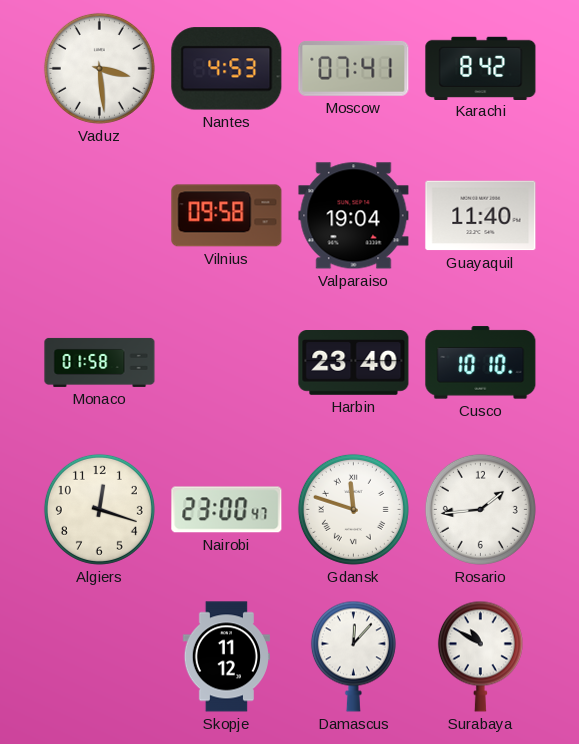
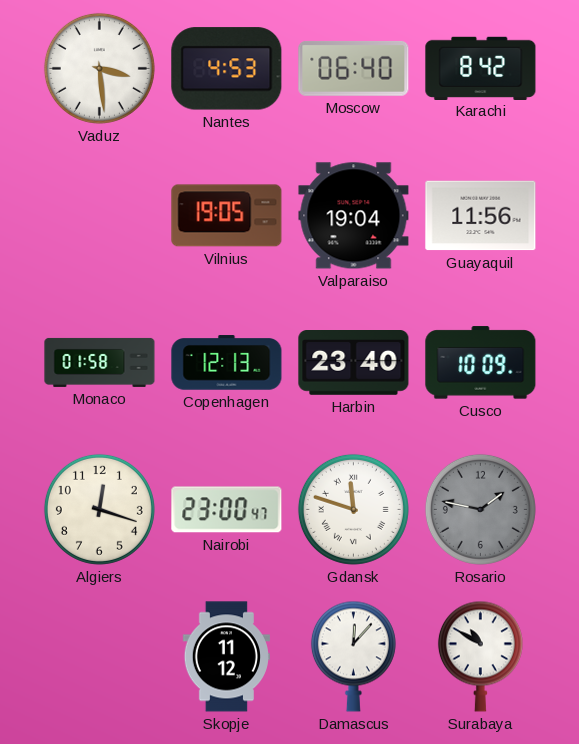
Moscow: 07:41 -> 06:40 (354, 68)
Vilnius: 09:58 -> 19:05 (227, 216)
Guayaquil: 11:40 -> 11:56 (481, 216)
Copenhagen: none -> 12:13 (227, 363)
Cusco: 10:10 -> 10:09 (481, 363)
Rosario: 1:44 -> 1:47 (480, 509)
Rosario dial: white -> grey (480, 509)
